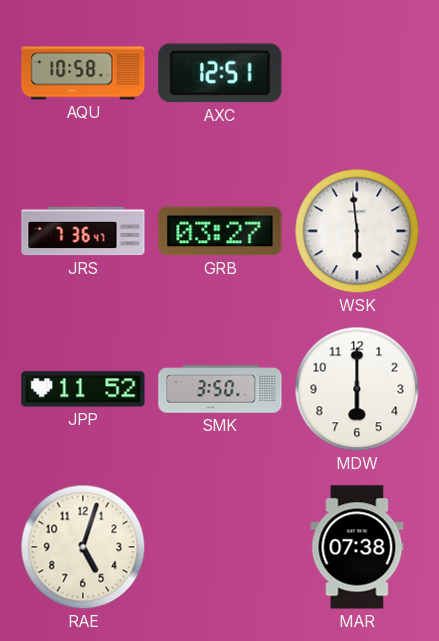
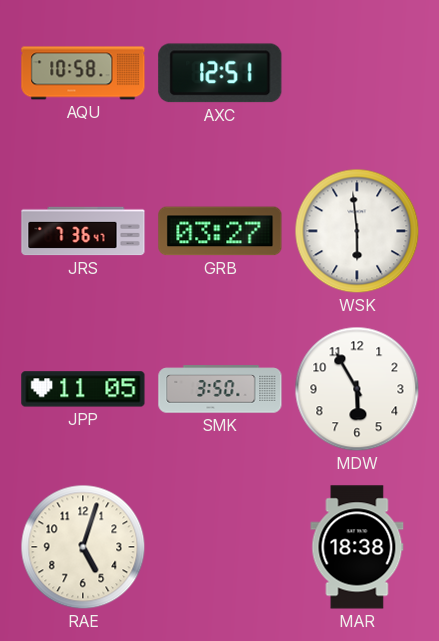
JPP: 11:52 -> 11:05 (83, 389)
MDW: 6:00 -> 5:55 (357, 389)
MAR: 07:38 -> 18:38 (357, 547)
